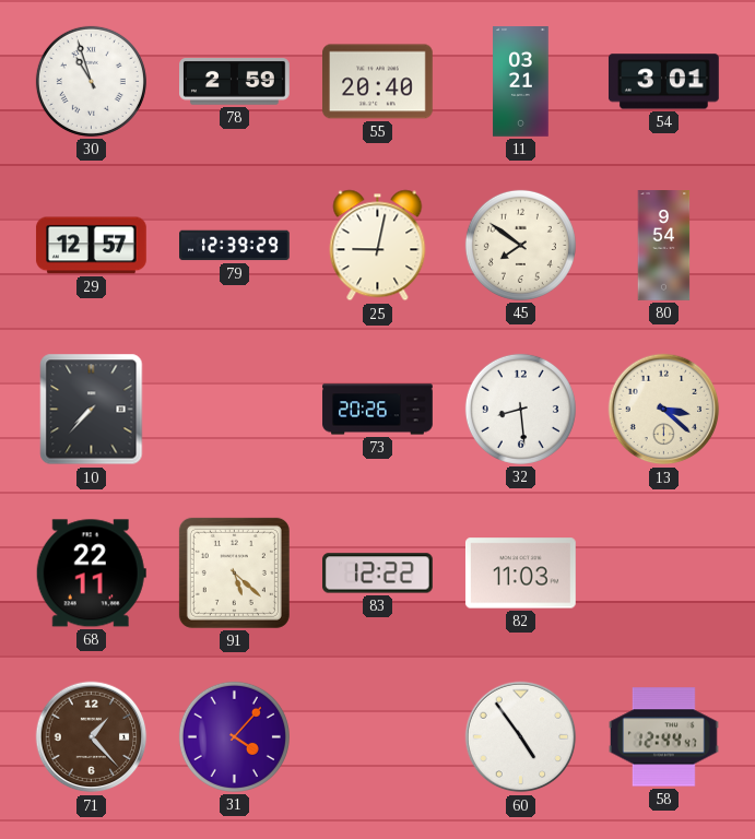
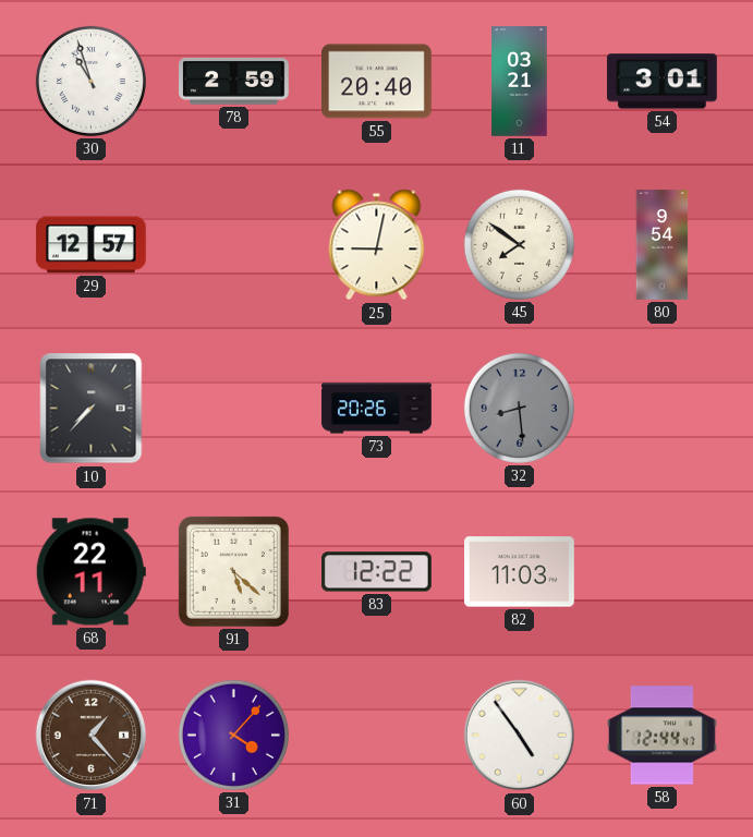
79: 12:39 -> none (235, 246)
32 dial: white -> grey (519, 408)
13: 3:22 -> none (664, 410)
